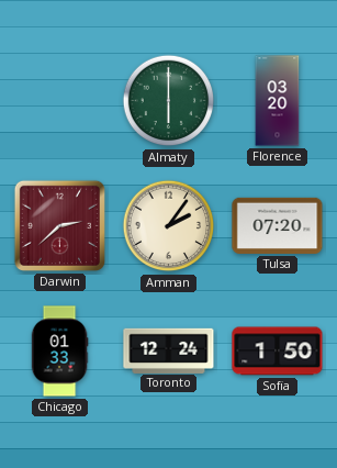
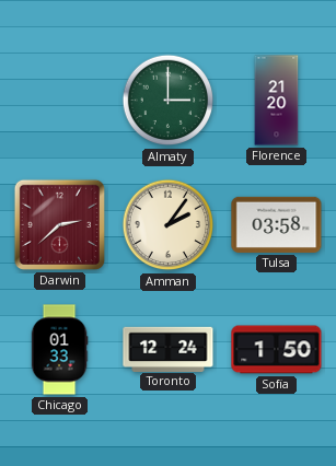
Almaty: 6:00 -> 3:00 (169, 101)
Florence: 03:20 -> 21:20 (277, 101)
Tulsa: 07:20 -> 03:58 (277, 224)
